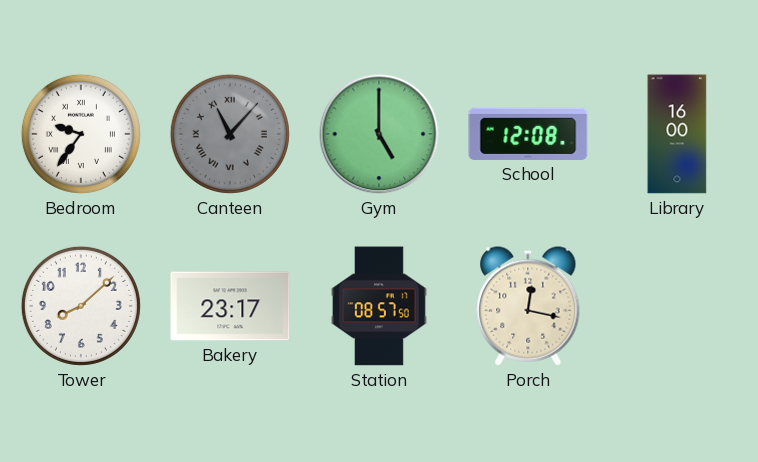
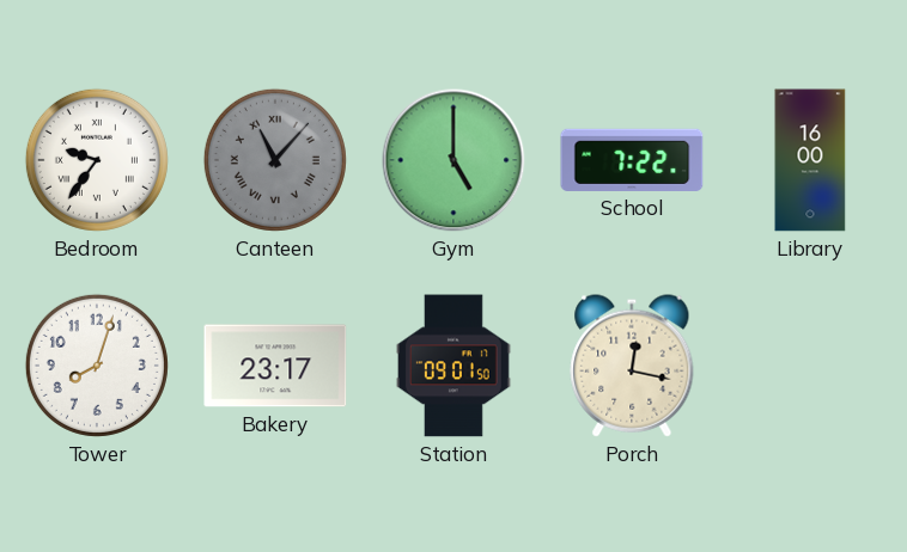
School: 12:08 -> 7:22 (632, 160)
Tower: 8:08 -> 8:03 (97, 366)
Station: 08:57 -> 09:01 (453, 366)
